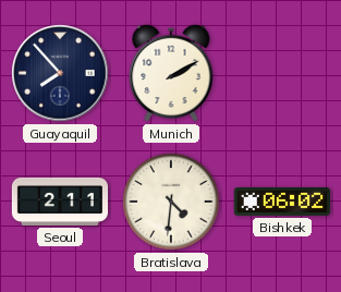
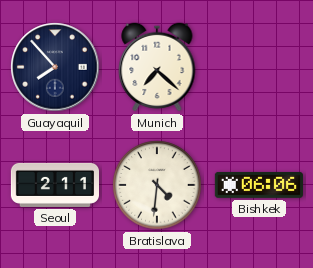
Munich: 2:10 -> 7:22 (157, 67)
Bishkek: 06:02 -> 06:06 (259, 185)
